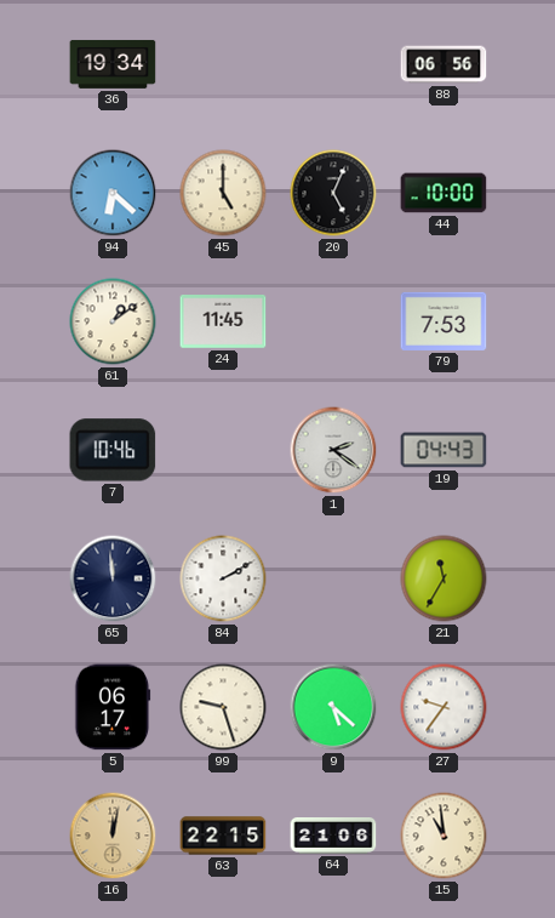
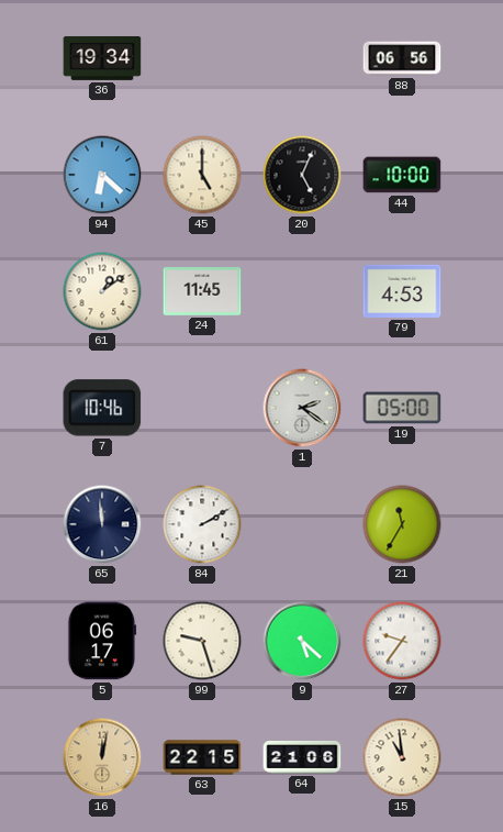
79: 7:53 -> 4:53 (402, 291)
19: 04:43 -> 05:00 (402, 408)
